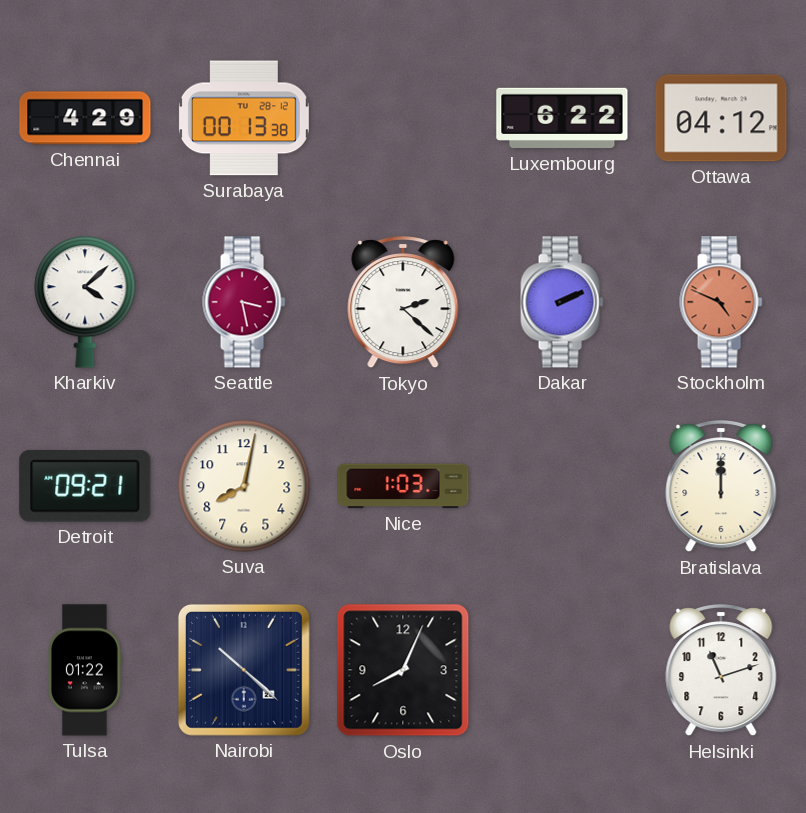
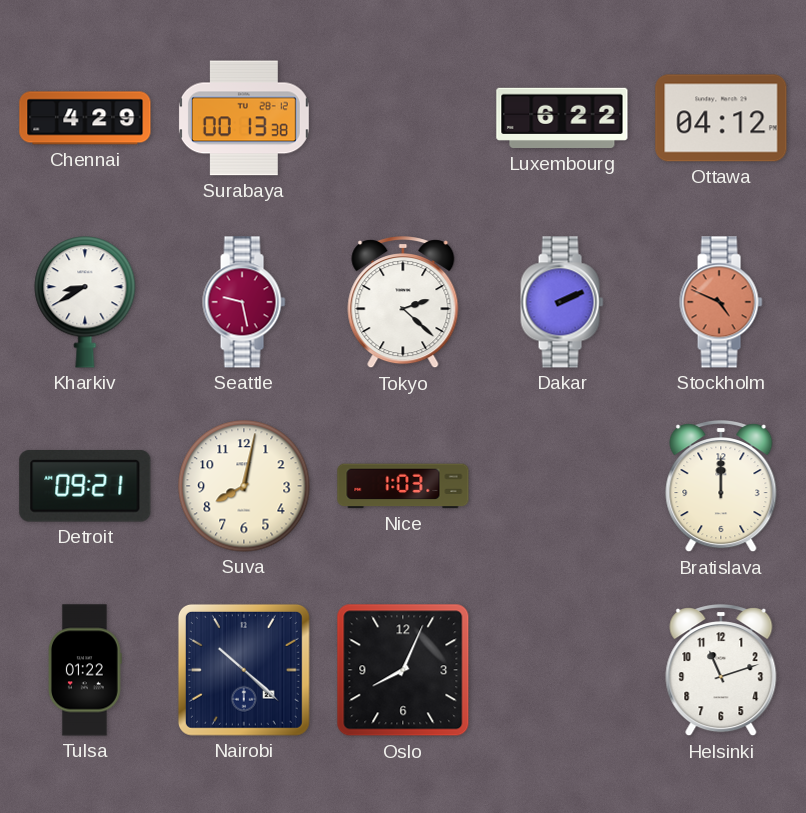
Kharkiv: 4:08 -> 8:40 (85, 302)
Seattle: 3:28 -> 9:28 (244, 302)
